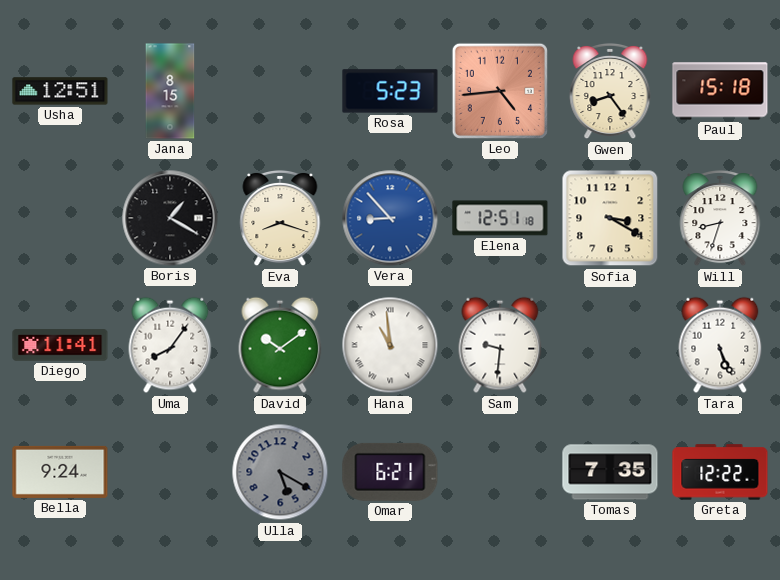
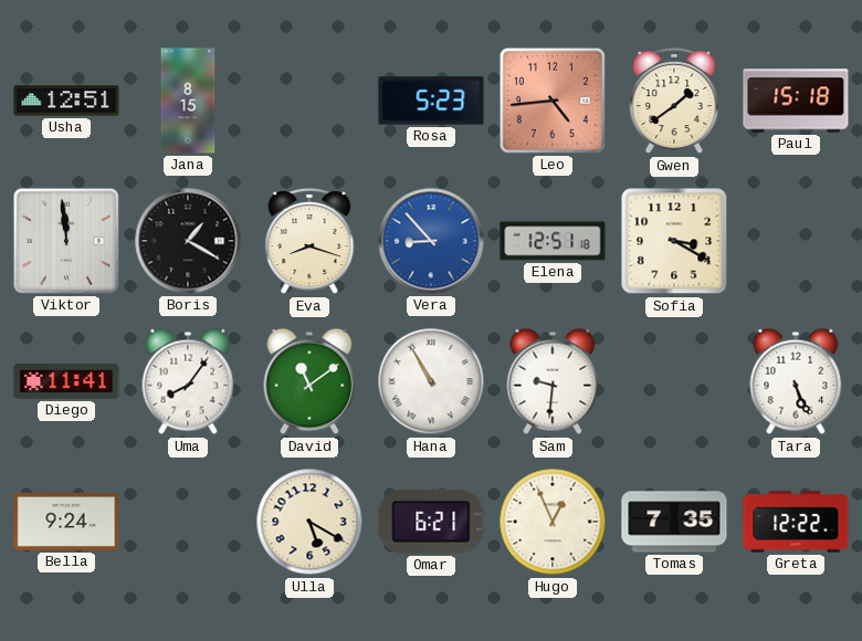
Gwen: 8:24 -> 1:39 (674, 101)
Viktor: none -> 11:59 (66, 241)
Will: 8:33 -> none (720, 218)
David: 10:09 -> 11:09 (309, 381)
Hana: 10:59 -> 10:55 (431, 381)
Ulla dial: grey -> cream (309, 522)
Hugo: none -> 12:56 (553, 522)
